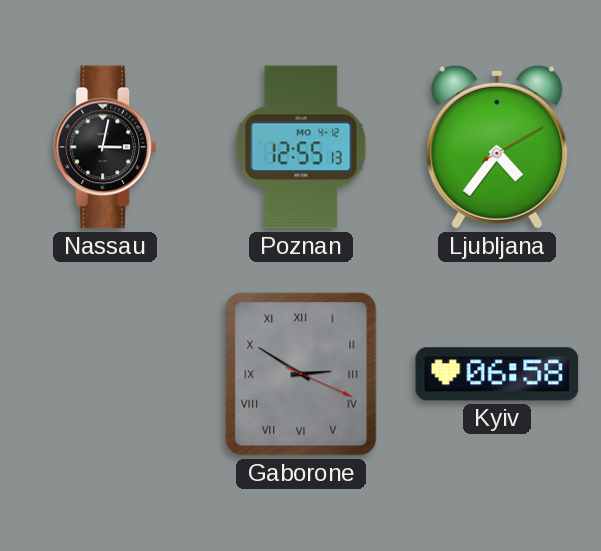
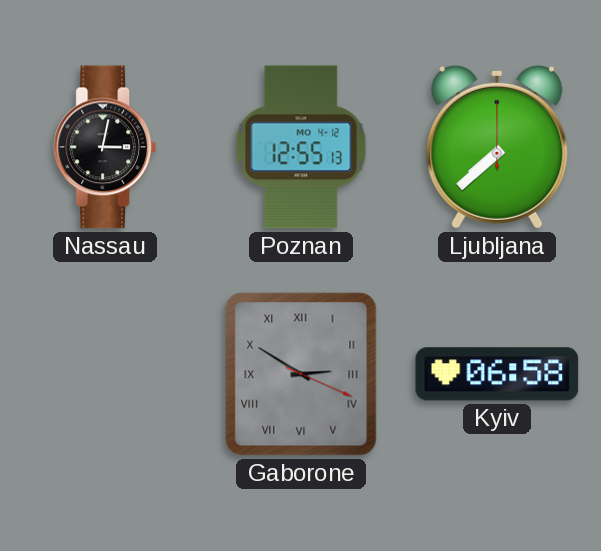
Ljubljana: 4:36 -> 7:38 (497, 147)
